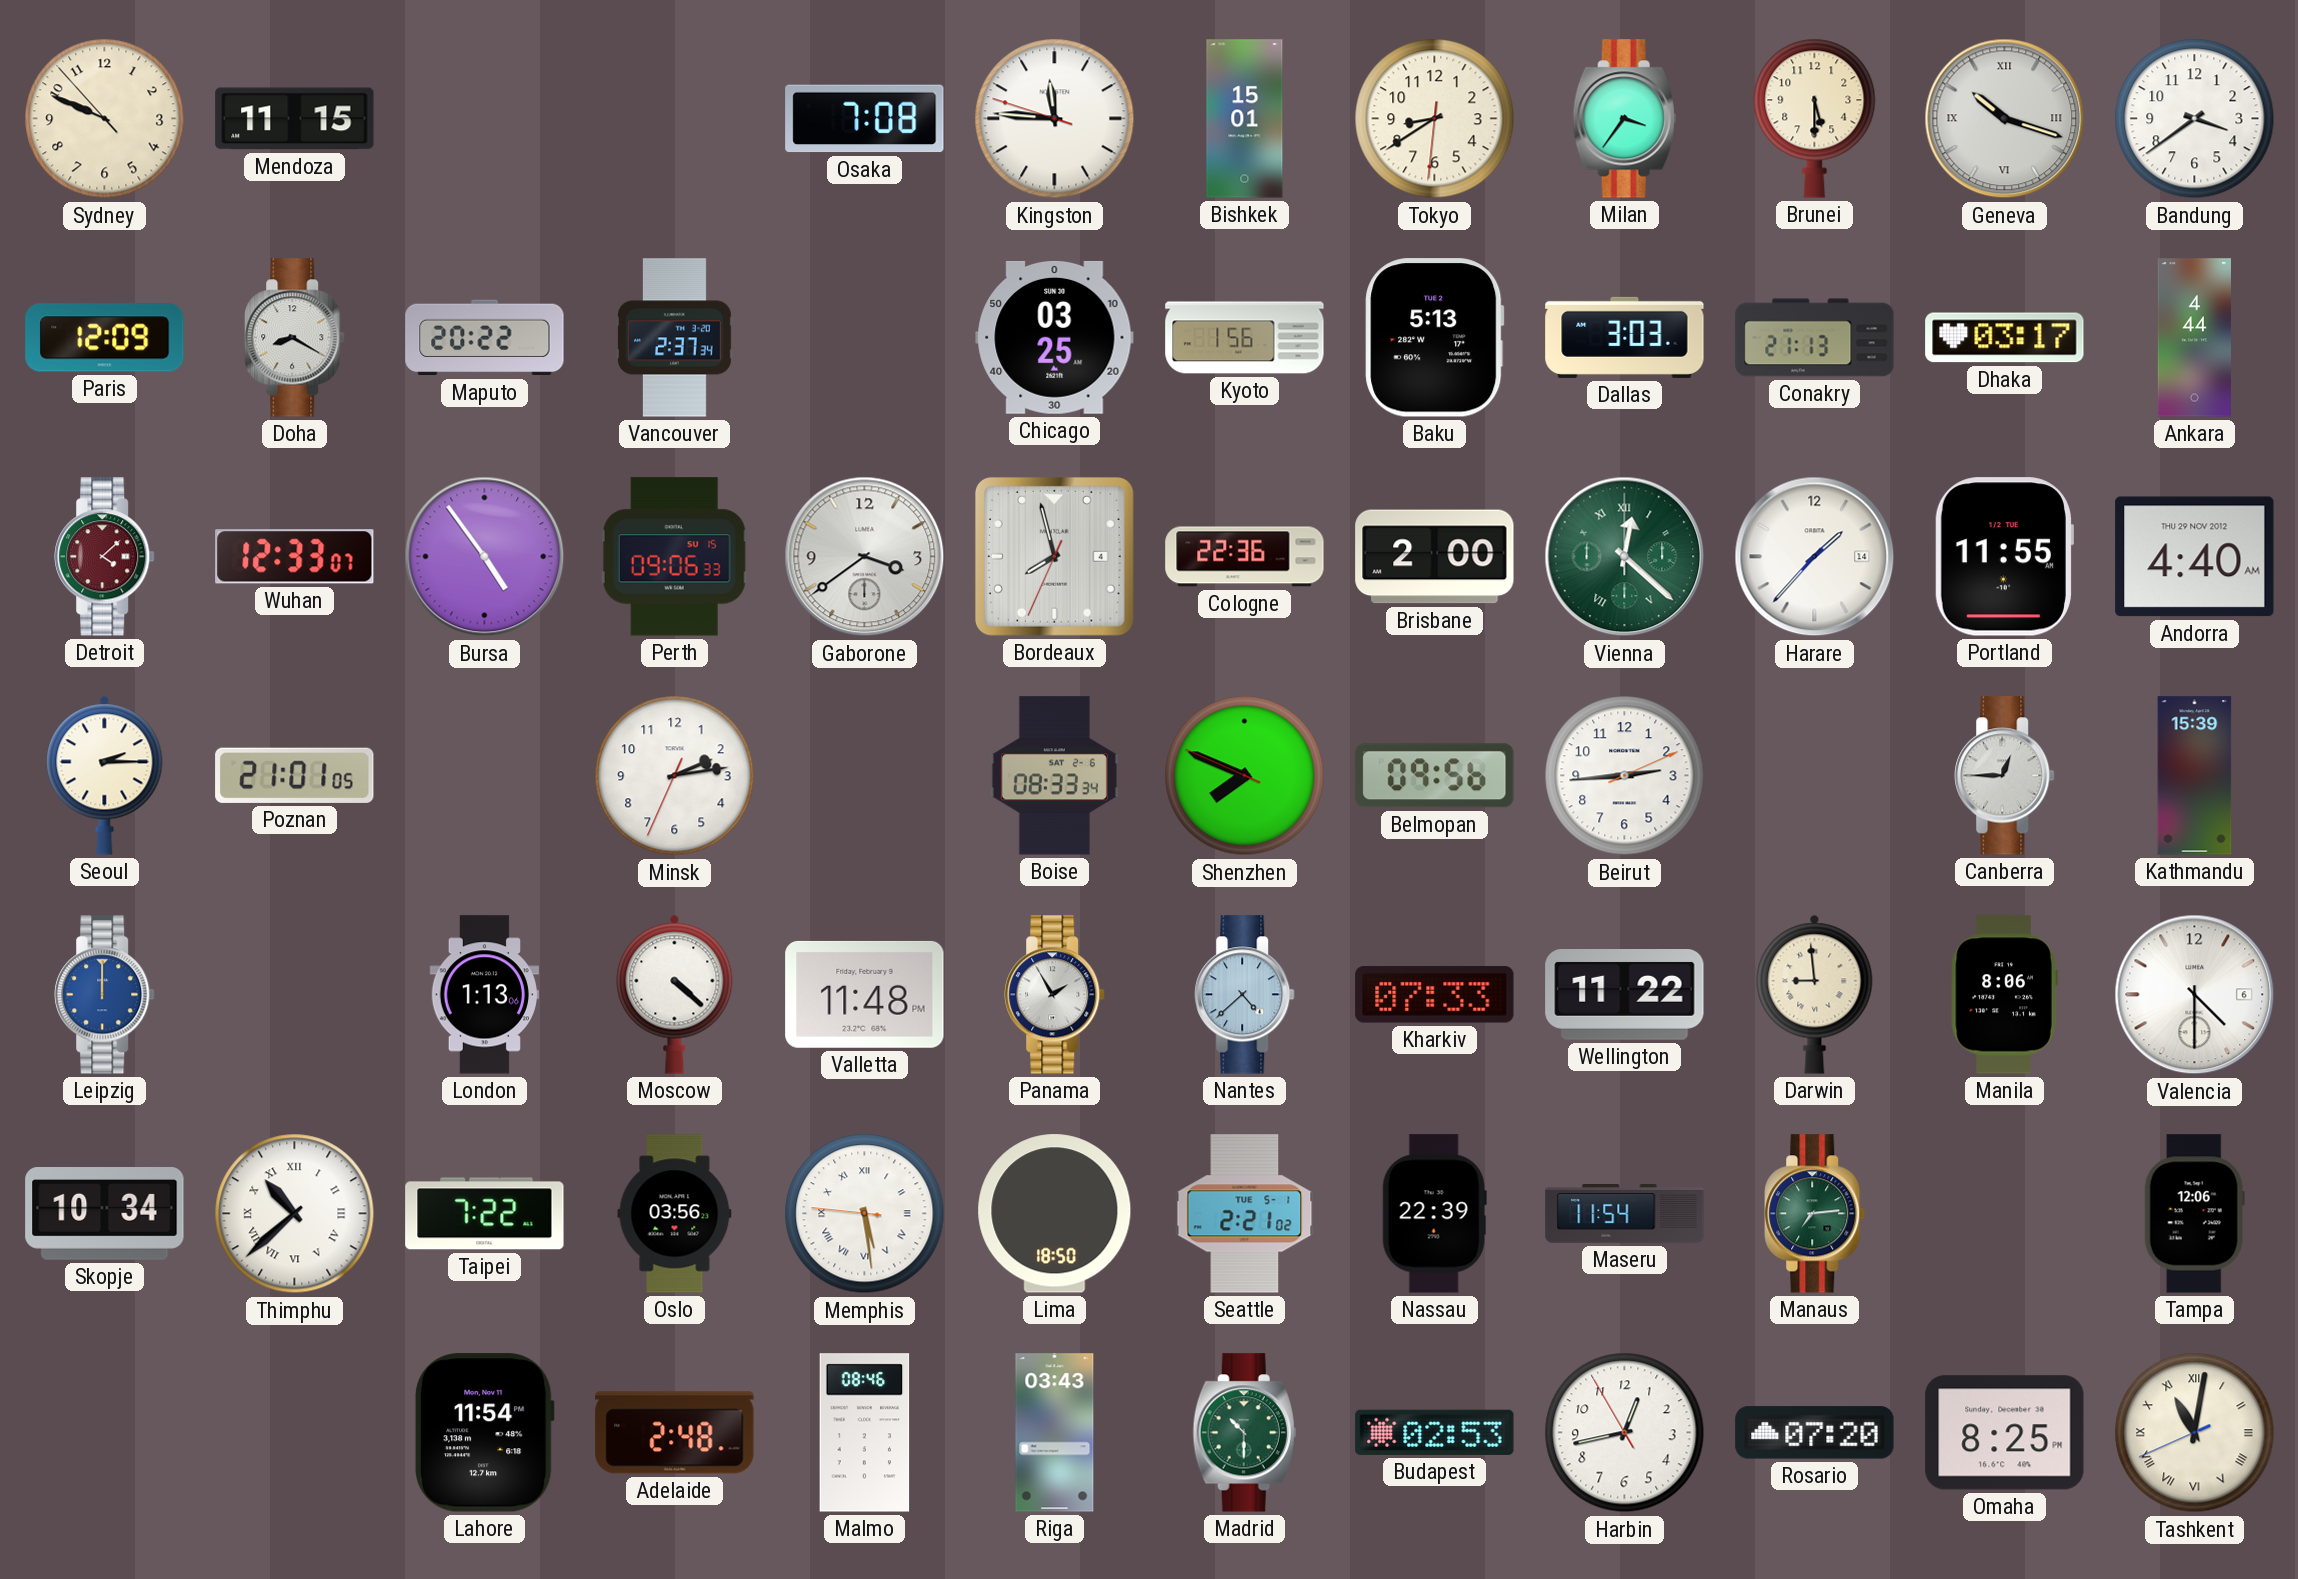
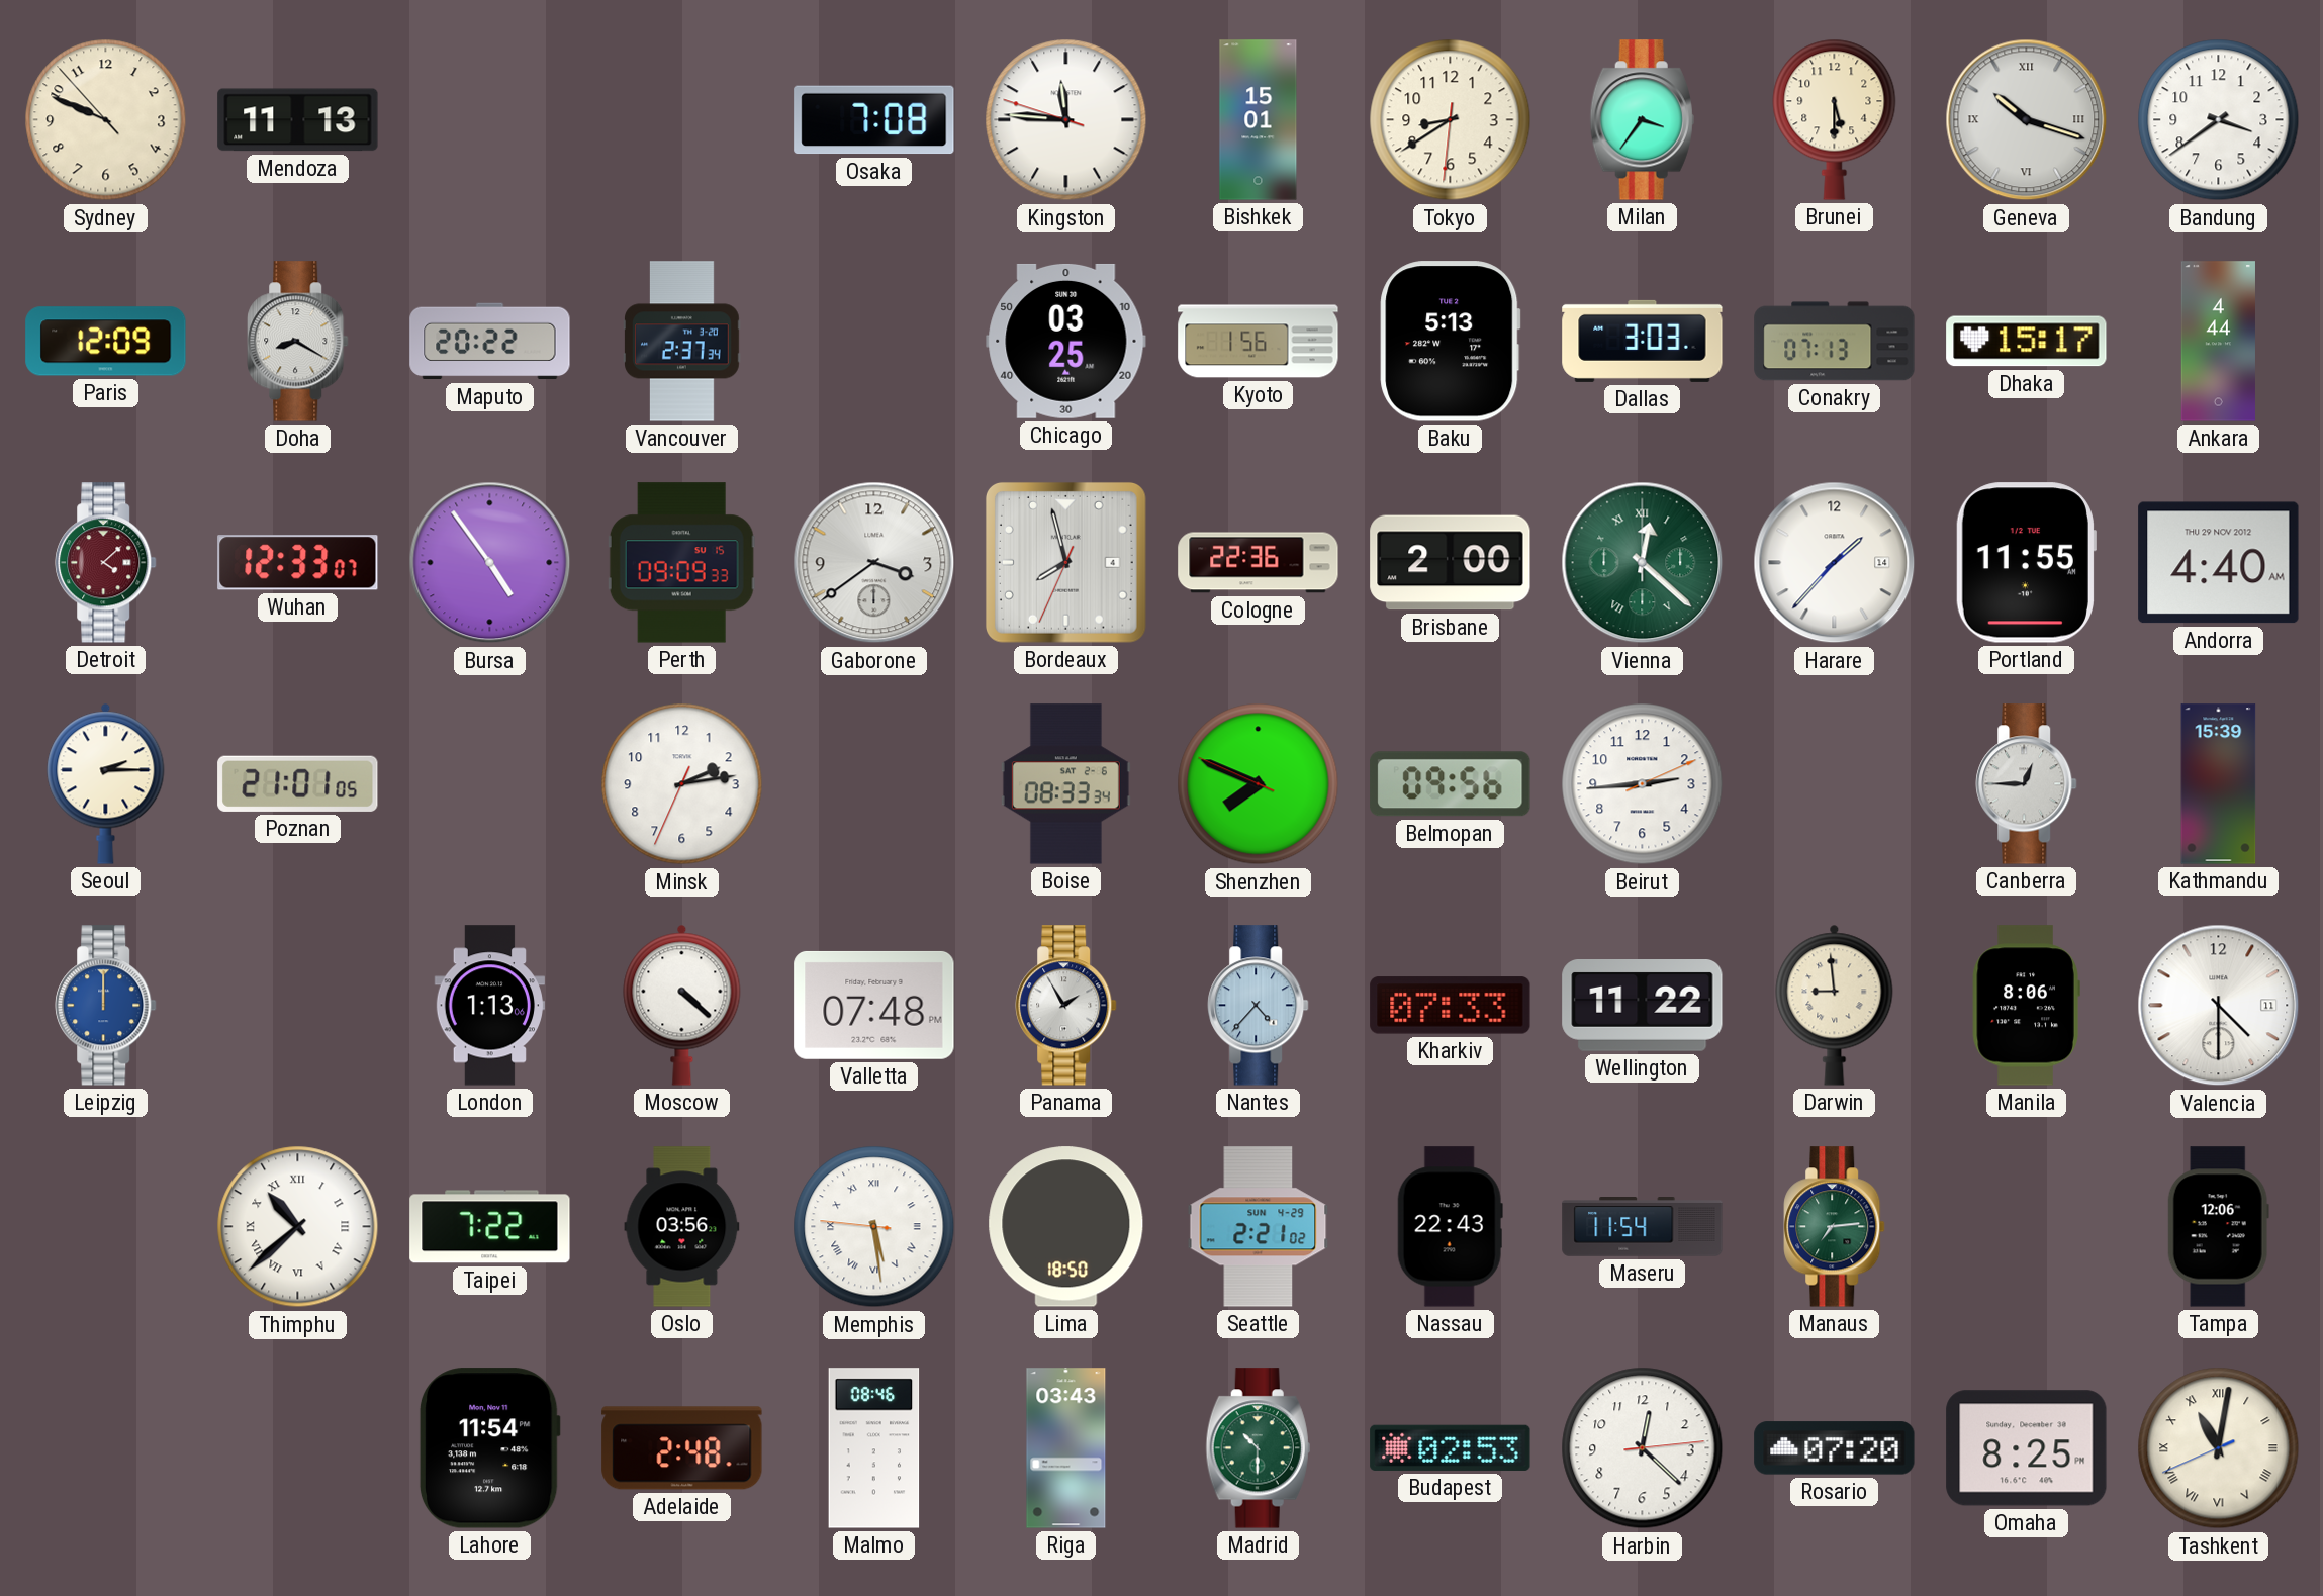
Mendoza: 11:15 -> 11:13 (298, 120)
Conakry: 21:13 -> 07:13 (1835, 342)
Dhaka: 03:17 -> 15:17 (2027, 342)
Perth: 09:06 -> 09:09 (681, 563)
Valletta: 11:48 -> 07:48 (874, 1005)
Nantes: 4:38 -> 4:37 (1259, 1006)
Valencia date: 6 -> 11 (2219, 1006)
Skopje: 10:34 -> none (105, 1214)
Seattle date: TUE 5-1 -> SUN 4-29 (1259, 1227)
Nassau: 22:39 -> 22:43 (1450, 1227)
Harbin: 12:42 -> 12:22 (1643, 1448)
